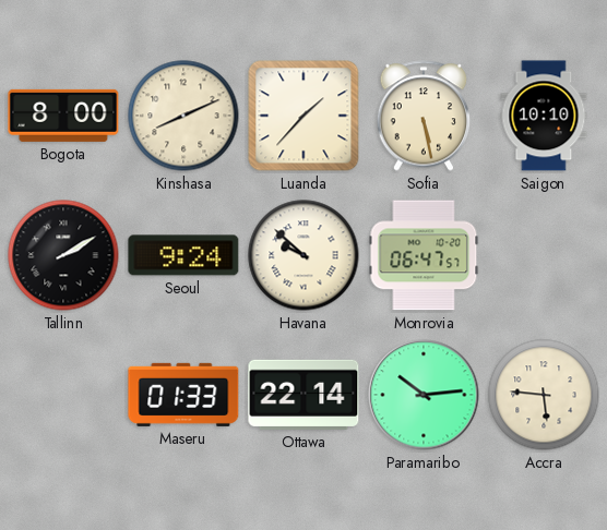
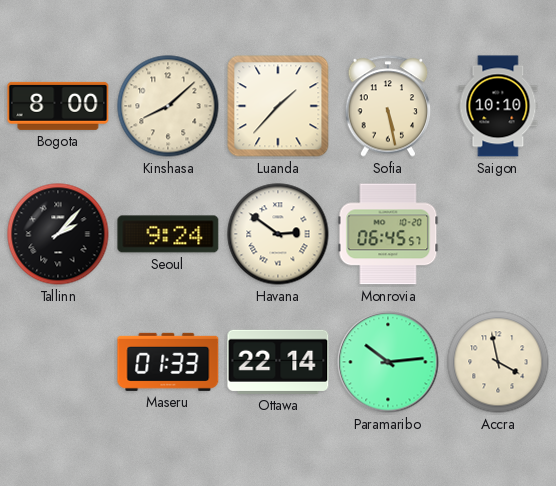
Kinshasa: 8:11 -> 8:08 (168, 106)
Tallinn: 2:10 -> 2:07 (58, 234)
Havana: 9:52 -> 2:51 (278, 234)
Monrovia: 06:47 -> 06:45 (388, 234)
Accra: 5:46 -> 3:58 (498, 362)
